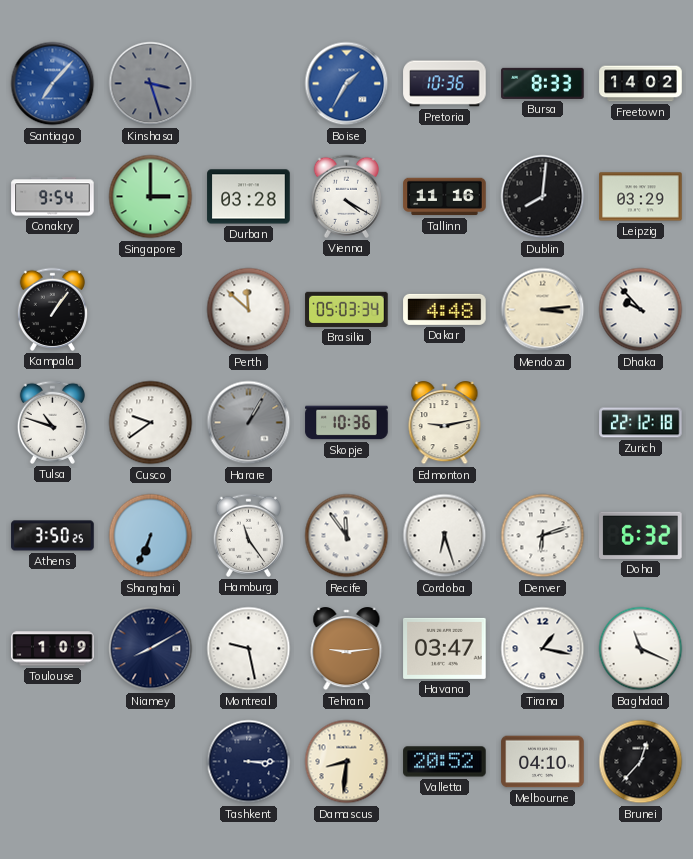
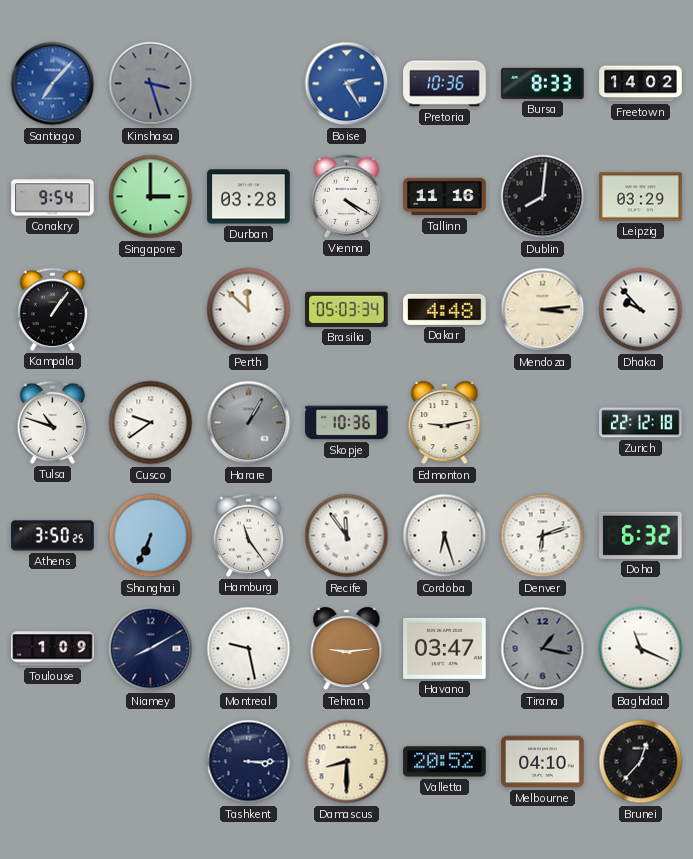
Boise: 1:35 -> 2:25 (347, 84)
Tirana dial: white -> grey (543, 649)
Damascus: 8:31 -> 8:30 (347, 762)
